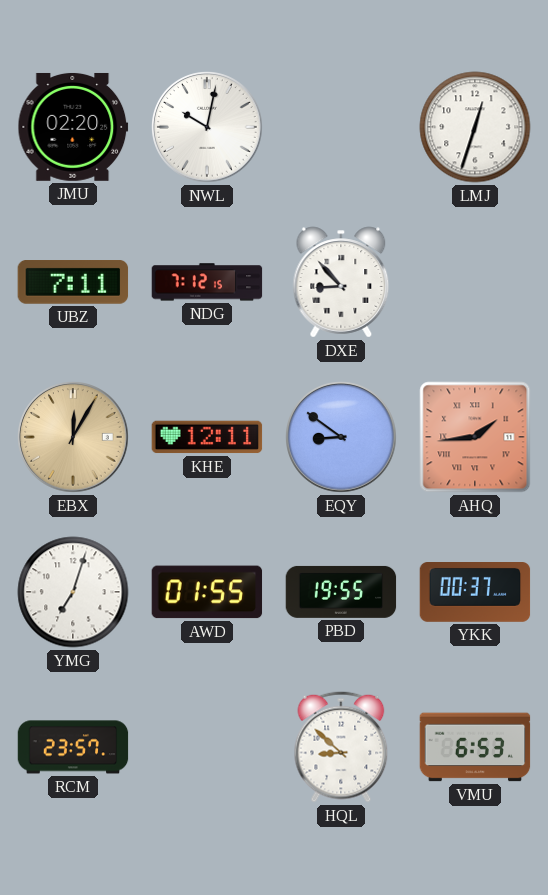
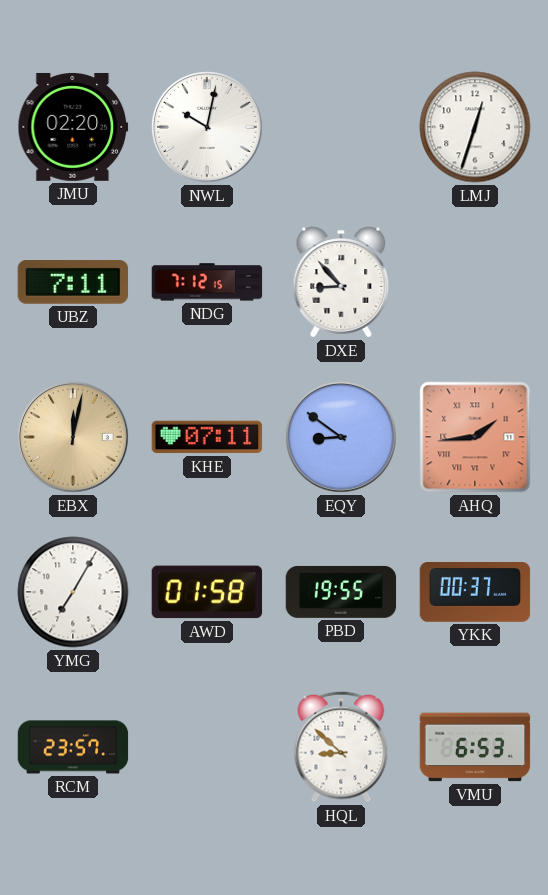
EBX: 12:05 -> 12:02 (73, 437)
KHE: 12:11 -> 07:11 (207, 437)
YMG: 7:03 -> 7:05 (73, 592)
AWD: 01:55 -> 01:58 (207, 592)
